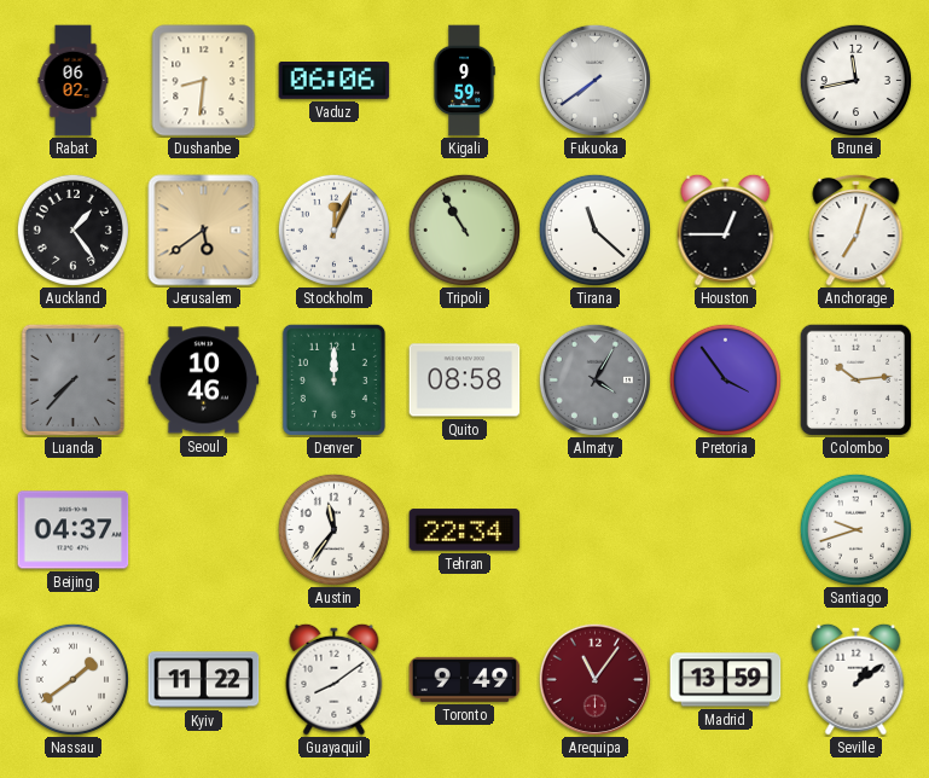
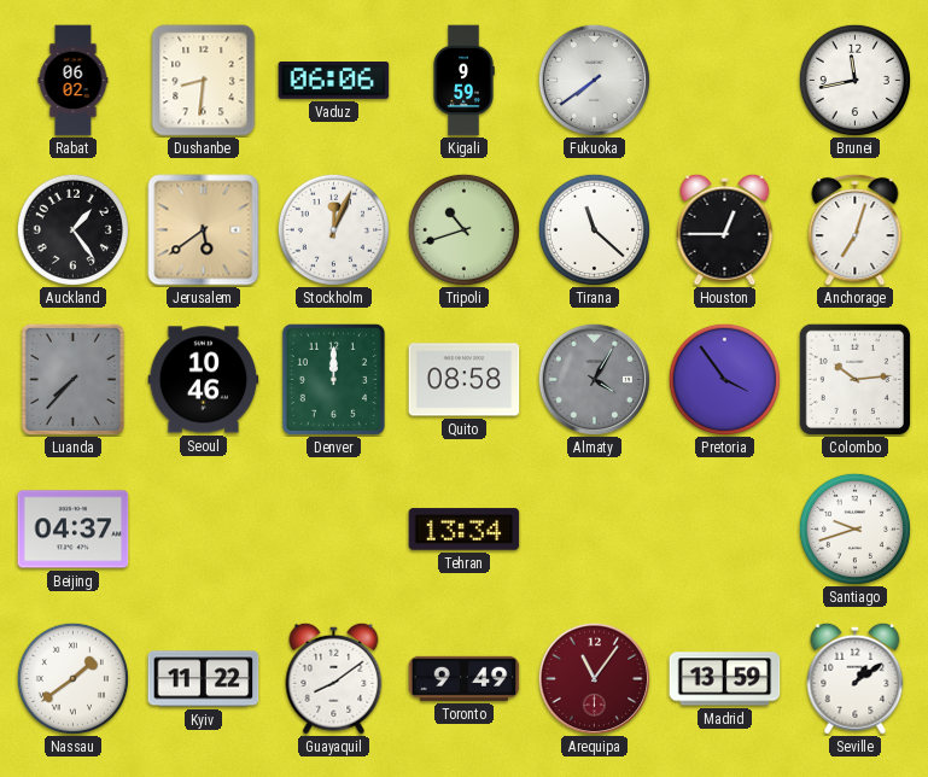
Tripoli: 10:55 -> 10:42 (463, 229)
Austin: 11:36 -> none (333, 529)
Tehran: 22:34 -> 13:34 (465, 530)
